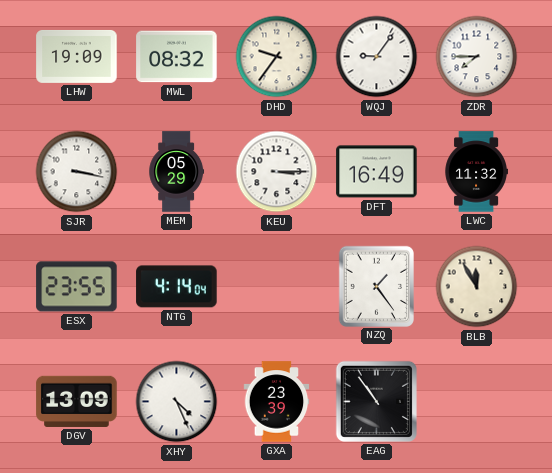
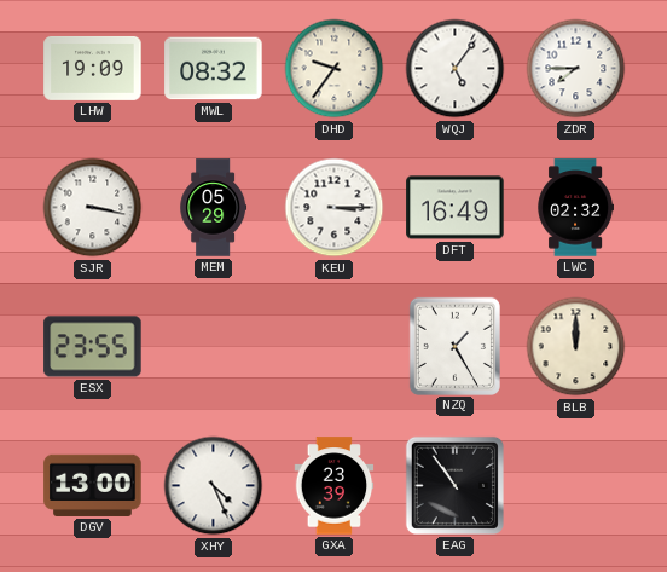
WQJ: 9:06 -> 5:06 (456, 69)
LWC: 11:32 -> 02:32 (575, 208)
NTG: 4:14 -> none (177, 287)
NZQ: 1:24 -> 1:25 (454, 346)
BLB: 11:55 -> 12:00 (576, 347)
DGV: 13:09 -> 13:00 (93, 485)
